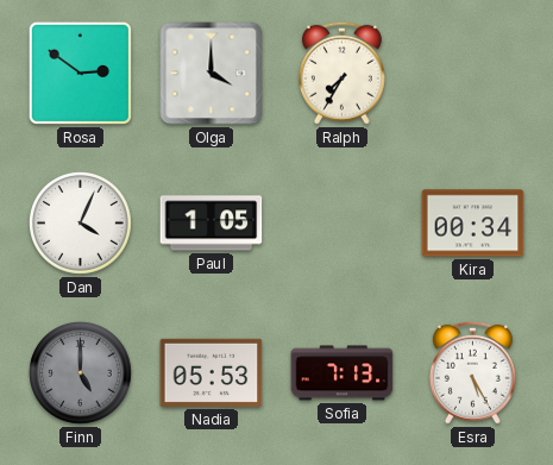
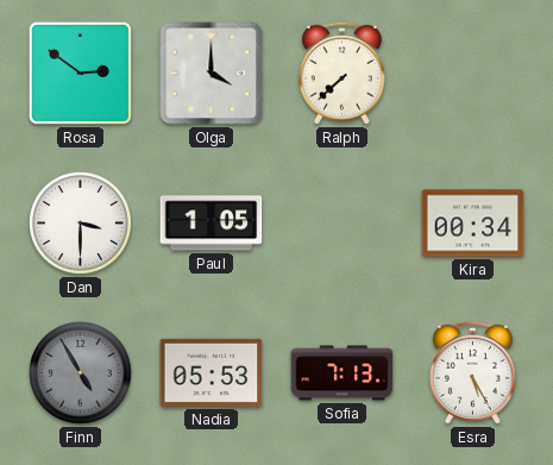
Ralph: 7:35 -> 7:38 (341, 73)
Dan: 4:04 -> 3:30 (81, 224)
Finn: 5:00 -> 4:55 (81, 373)
